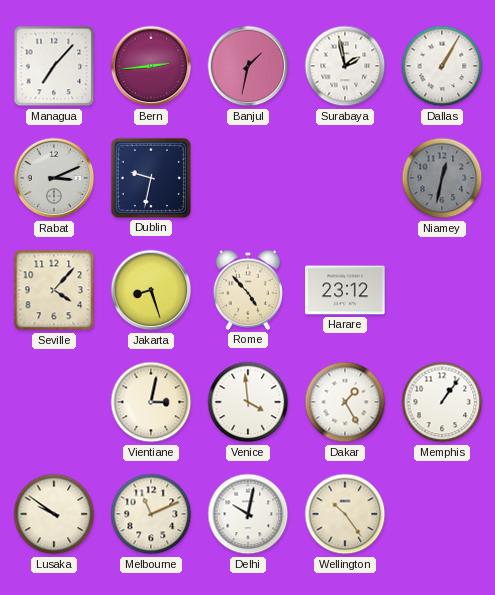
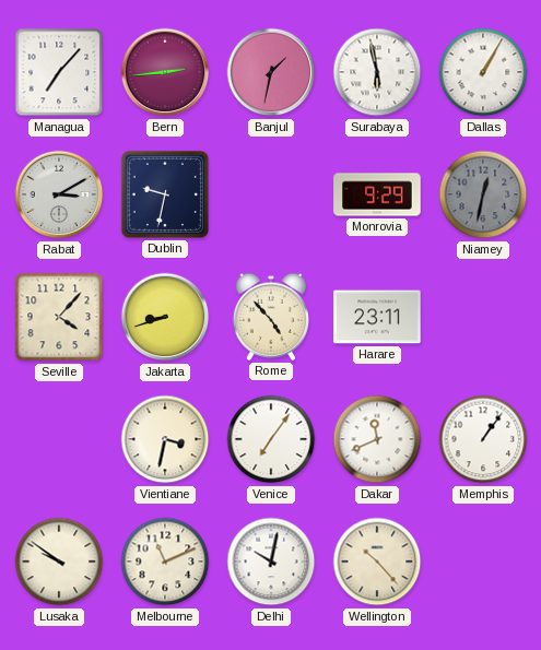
Surabaya: 1:58 -> 5:58 (377, 72)
Rabat: 3:11 -> 3:10 (59, 194)
Monrovia: none -> 9:29 (377, 194)
Jakarta: 8:27 -> 8:42 (165, 317)
Harare: 23:12 -> 23:11 (377, 317)
Vientiane: 3:02 -> 3:32 (165, 439)
Venice: 3:59 -> 7:06 (271, 439)
Dakar: 1:25 -> 11:41 (377, 439)
Wellington: 10:24 -> 10:23 (377, 562)
